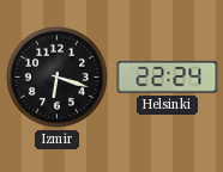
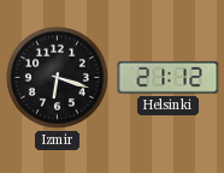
Helsinki: 22:24 -> 21:12 (169, 77)
